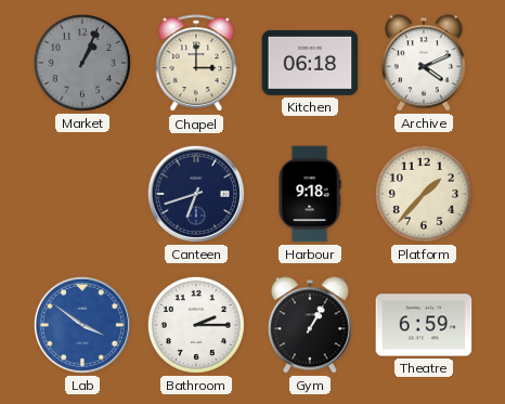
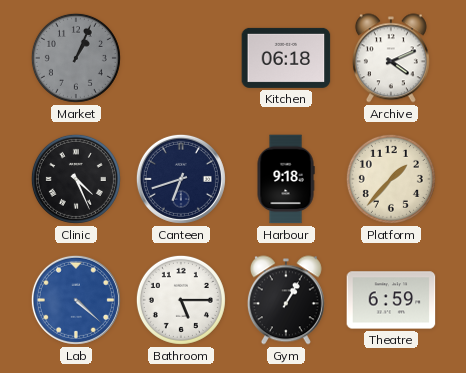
Chapel: 3:00 -> none (196, 64)
Clinic: none -> 4:26 (76, 179)
Lab: 3:51 -> 4:22 (76, 300)
Bathroom: 2:15 -> 5:15 (181, 300)
